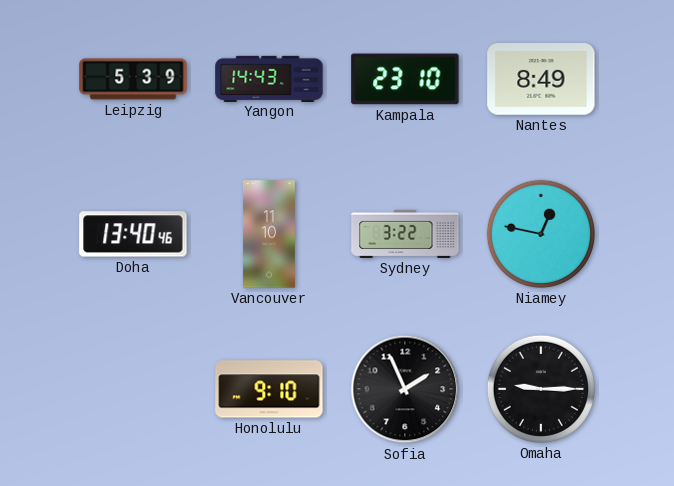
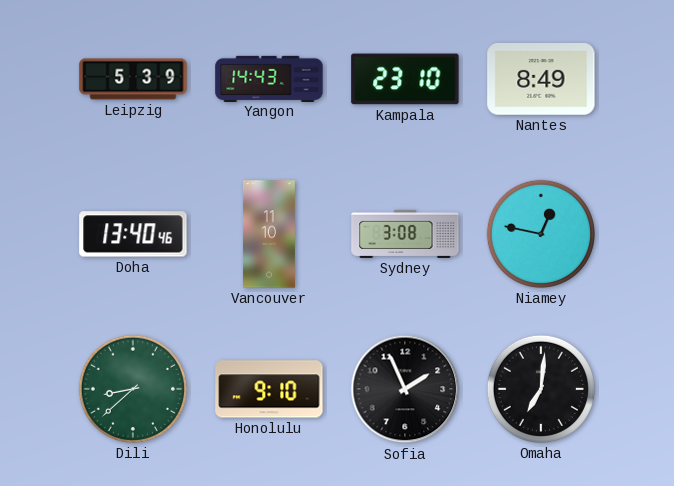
Sydney: 3:22 -> 3:08 (405, 234)
Dili: none -> 8:38 (133, 389)
Omaha: 9:15 -> 7:01 (541, 389)
